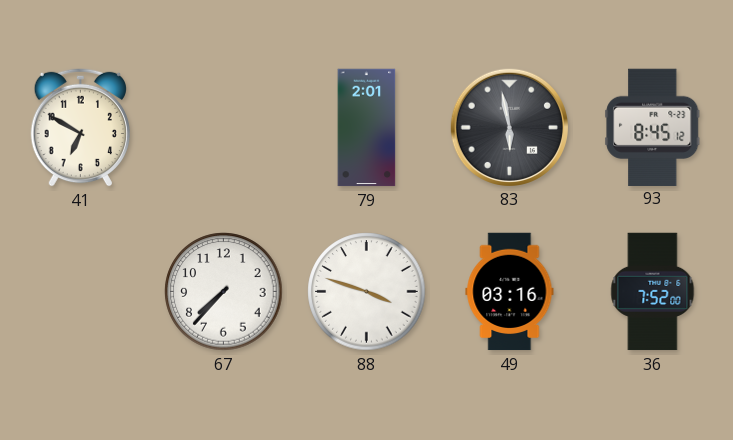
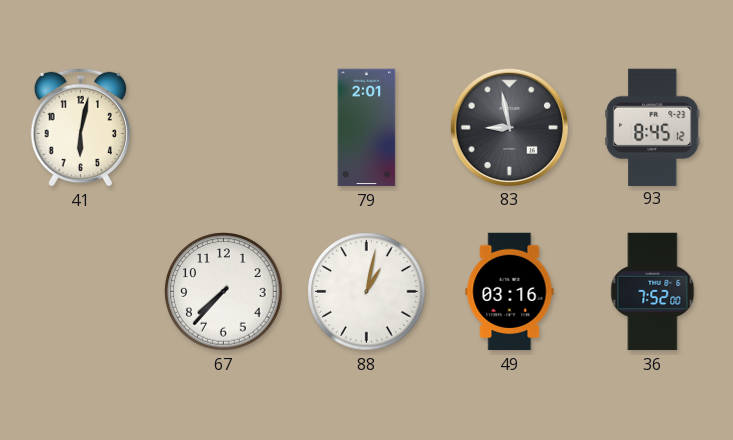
41: 6:50 -> 6:02 (80, 127)
83: 5:58 -> 8:58 (509, 127)
88: 3:48 -> 1:02 (367, 292)
